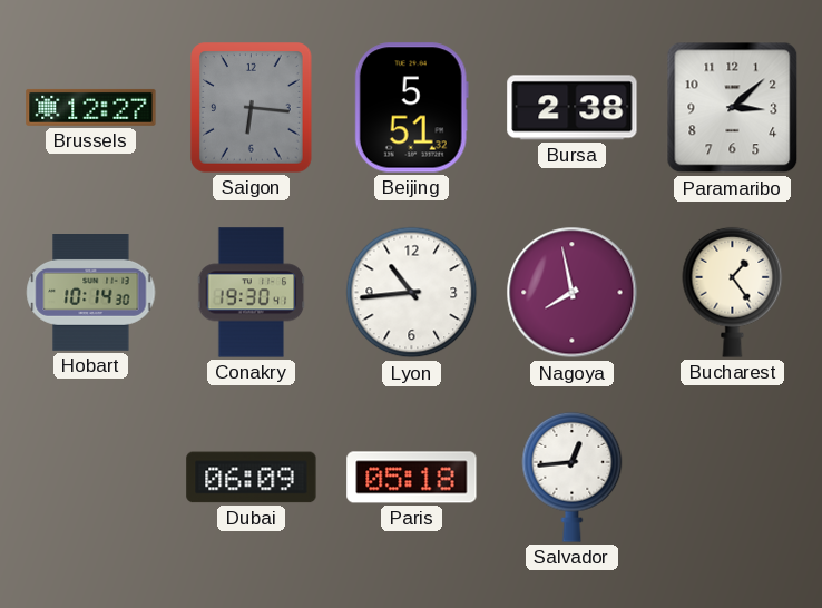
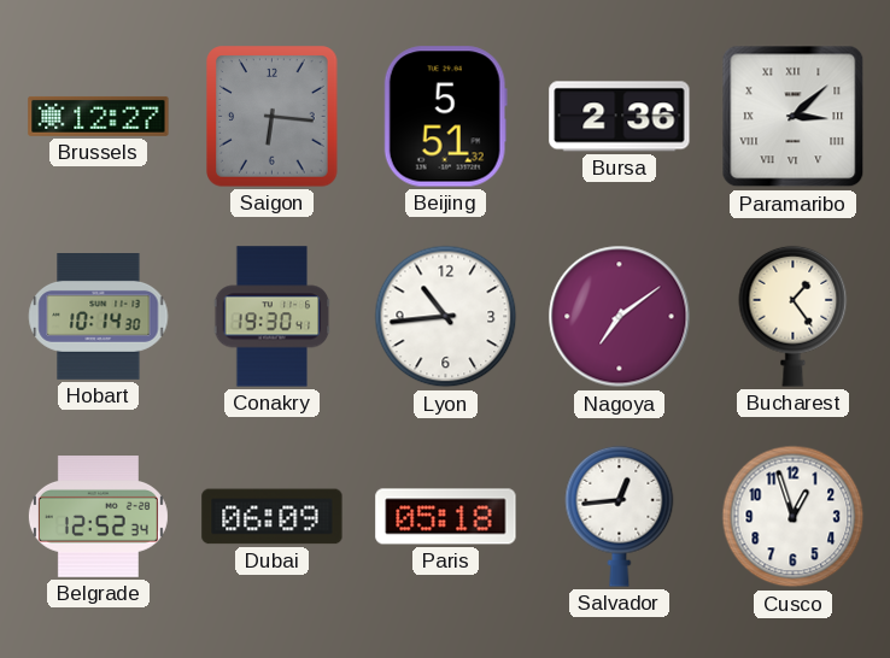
Bursa: 2:38 -> 2:36 (620, 117)
Paramaribo numerals: Arabic -> Roman (794, 117)
Nagoya: 7:58 -> 7:09 (620, 317)
Belgrade: none -> 12:52 (98, 517)
Cusco: none -> 12:57 (794, 517)
